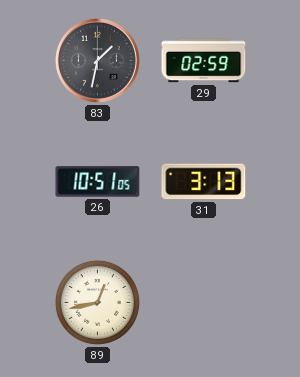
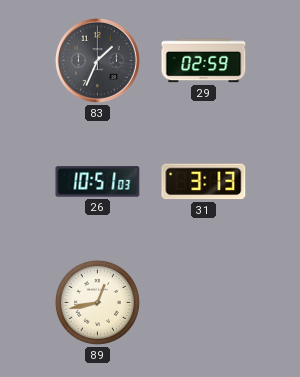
83: 1:32 -> 1:34 (97, 60)
26: 10:51:05 -> 10:51:03 (98, 182)
